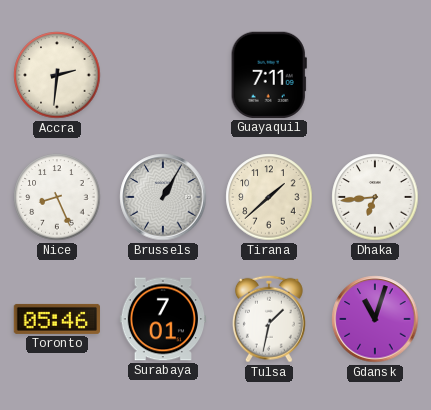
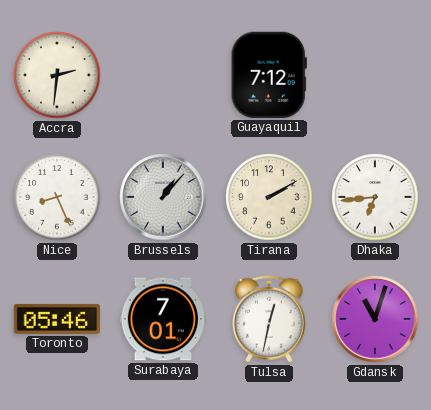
Guayaquil: 7:11 -> 7:12 (269, 75)
Brussels: 1:05 -> 1:07 (163, 197)
Tirana: 1:38 -> 2:10 (269, 197)
Tulsa: 1:32 -> 12:32 (269, 319)
